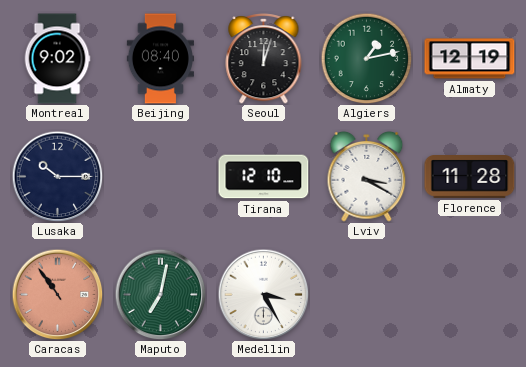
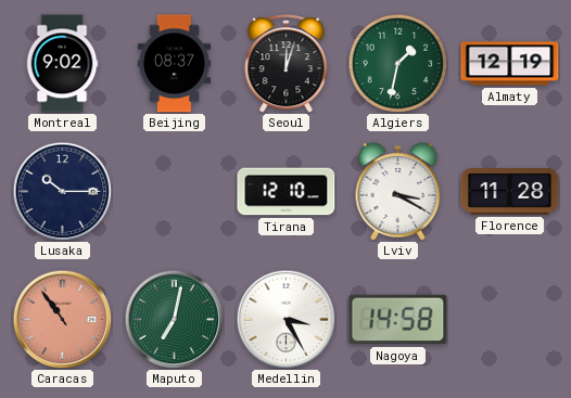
Beijing: 08:40 -> 08:37 (174, 64)
Algiers: 1:13 -> 1:32 (397, 63)
Nagoya: none -> 14:58 (398, 320)
